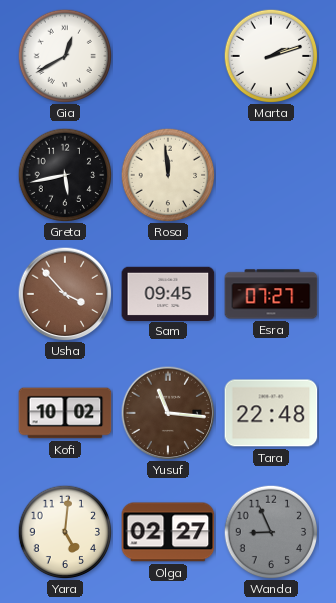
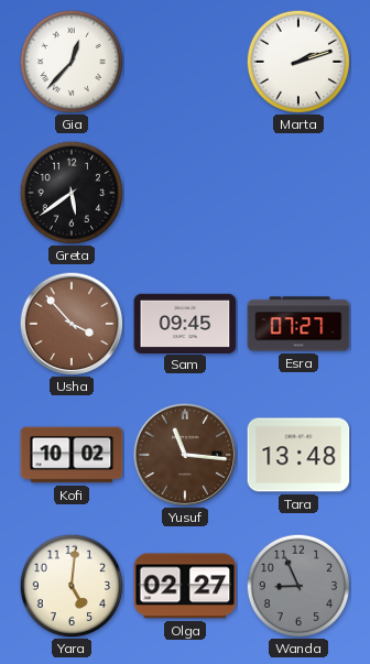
Gia: 12:40 -> 12:37 (72, 62)
Greta: 5:43 -> 5:39 (72, 193)
Rosa: 11:59 -> none (168, 175)
Tara: 22:48 -> 13:48 (298, 455)
